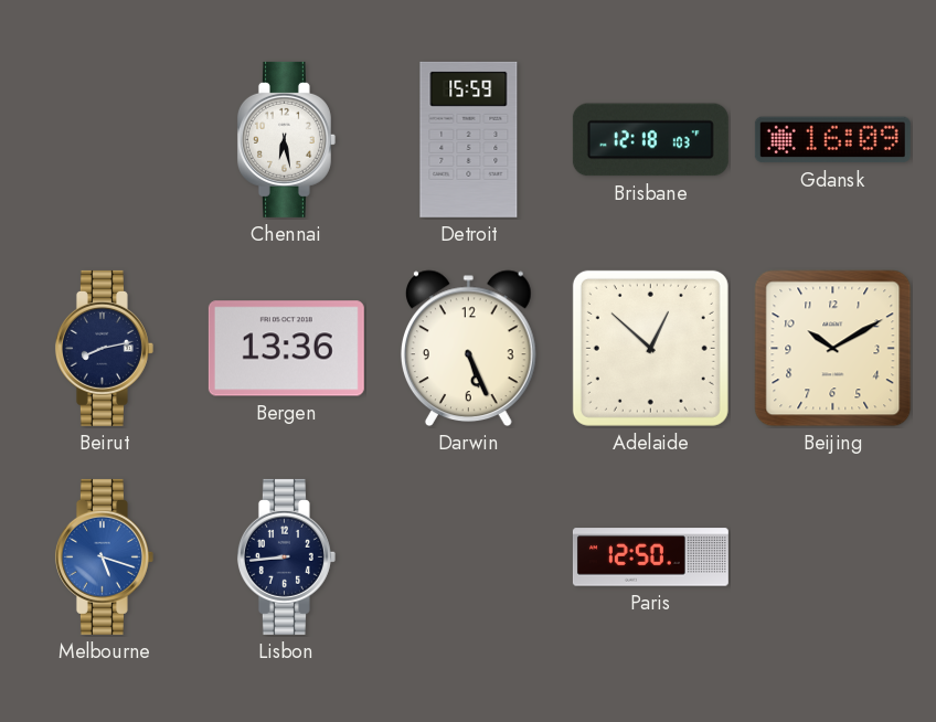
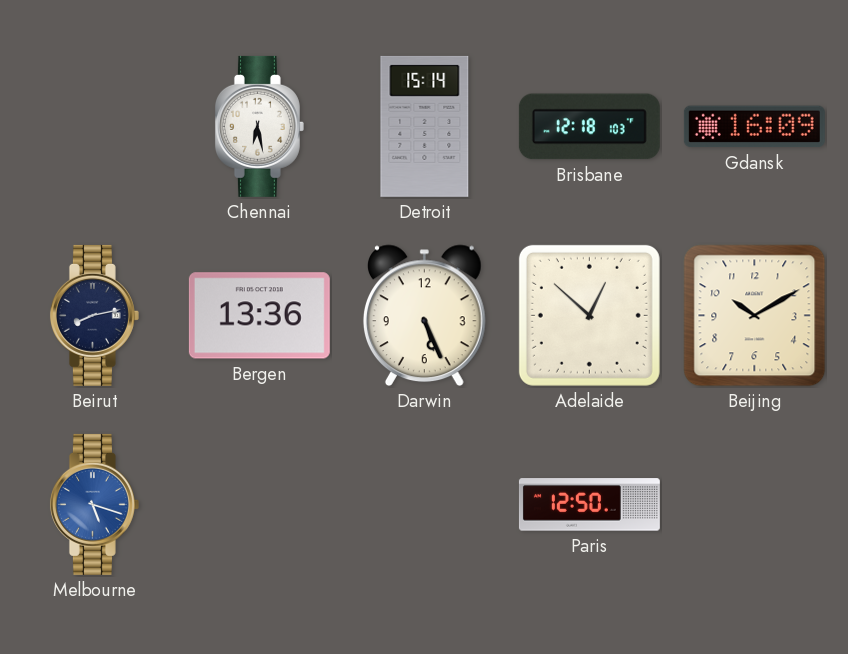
Detroit: 15:59 -> 15:14 (425, 126)
Lisbon: 8:44 -> none (286, 556)
